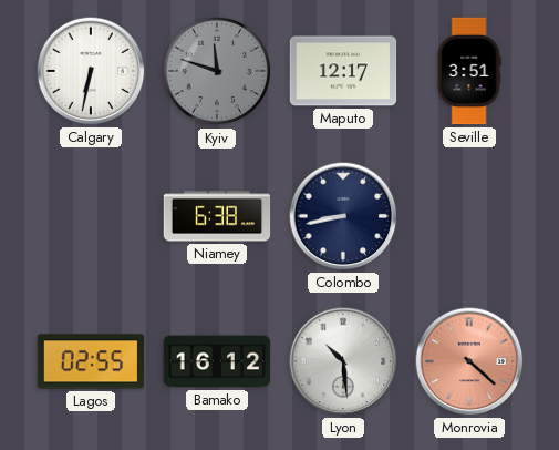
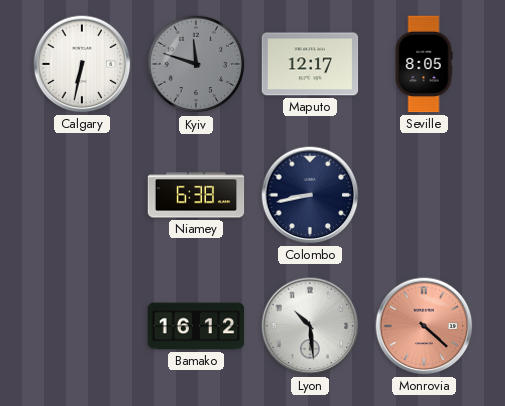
Seville: 3:51 -> 8:05 (424, 64)
Lagos: 02:55 -> none (91, 361)
